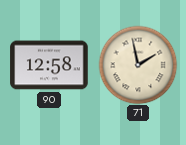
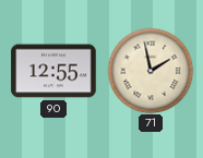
90: 12:58 -> 12:55 (53, 71)
